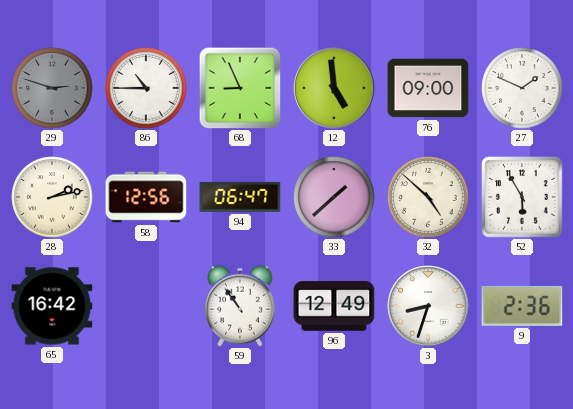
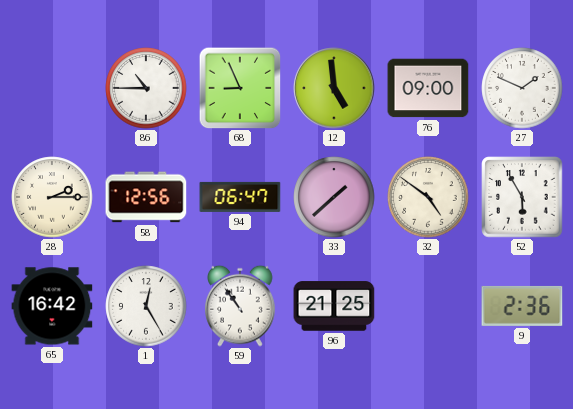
29: 2:48 -> none (52, 88)
28: 2:13 -> 2:15 (52, 197)
32: 4:52 -> 4:51 (428, 197)
1: none -> 12:25 (146, 306)
96: 12:49 -> 21:25 (334, 306)
3: 8:33 -> none (428, 306)
